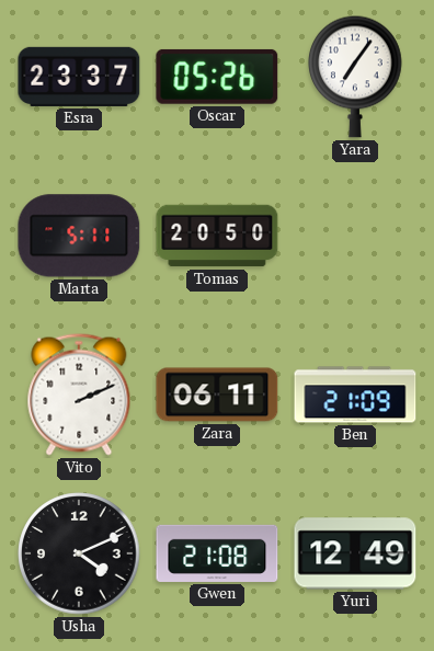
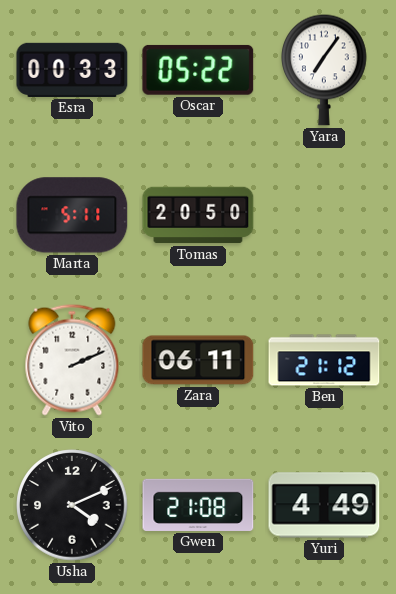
Esra: 23:37 -> 00:33 (72, 70)
Oscar: 05:26 -> 05:22 (198, 70)
Ben: 21:09 -> 21:12 (324, 360)
Yuri: 12:49 -> 4:49 (324, 505)
